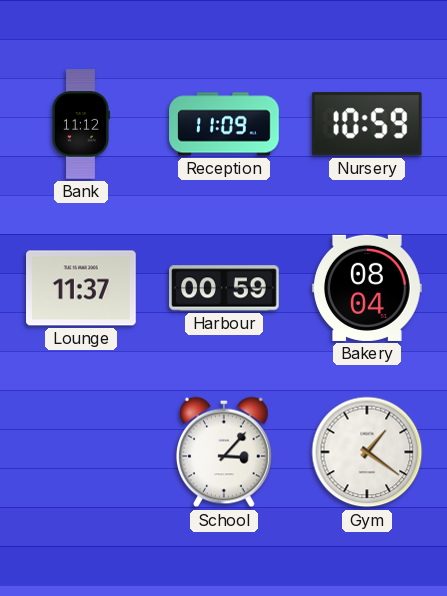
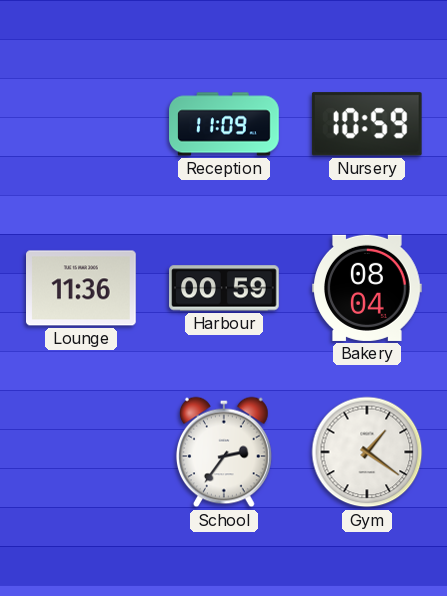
Bank: 11:12 -> none (80, 124)
Lounge: 11:37 -> 11:36 (82, 288)
School: 3:07 -> 2:36 (224, 452)
